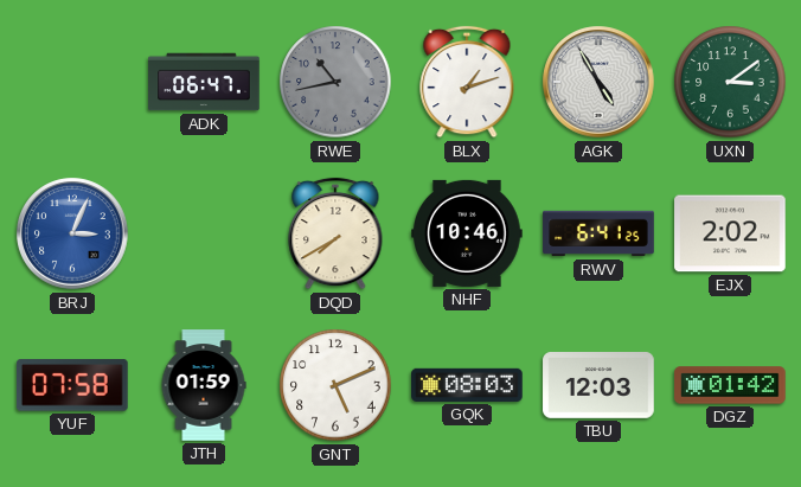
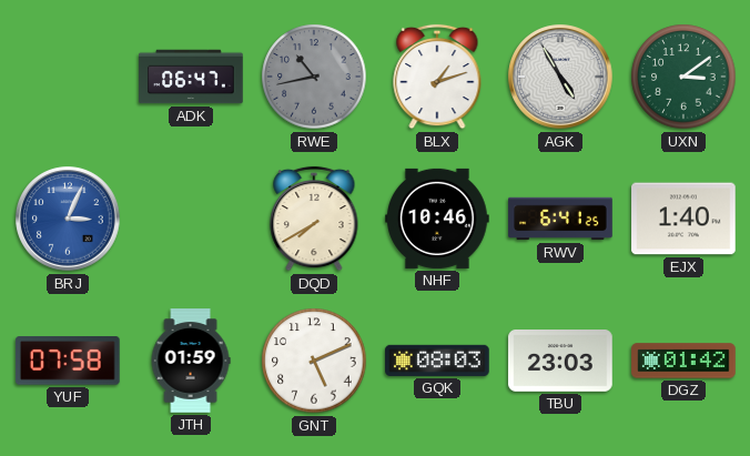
EJX: 2:02 -> 1:40 (683, 219)
TBU: 12:03 -> 23:03 (560, 362)
